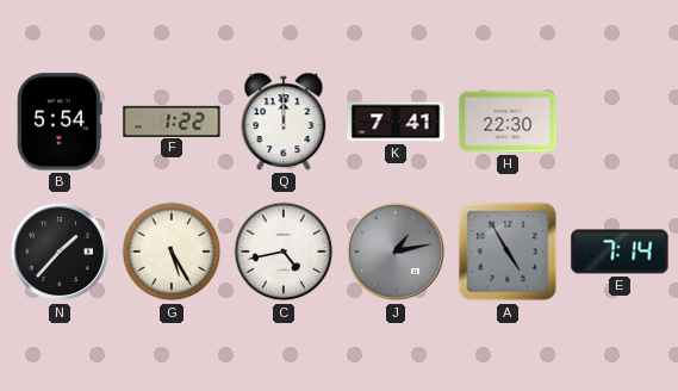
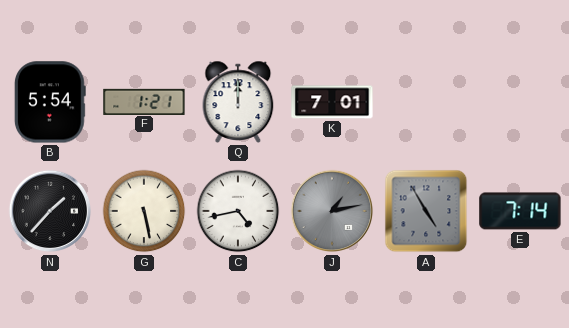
F: 1:22 -> 1:21 (144, 101)
K: 7:41 -> 7:01 (332, 102)
H: 22:30 -> none (508, 122)
G: 5:25 -> 5:28 (144, 211)
